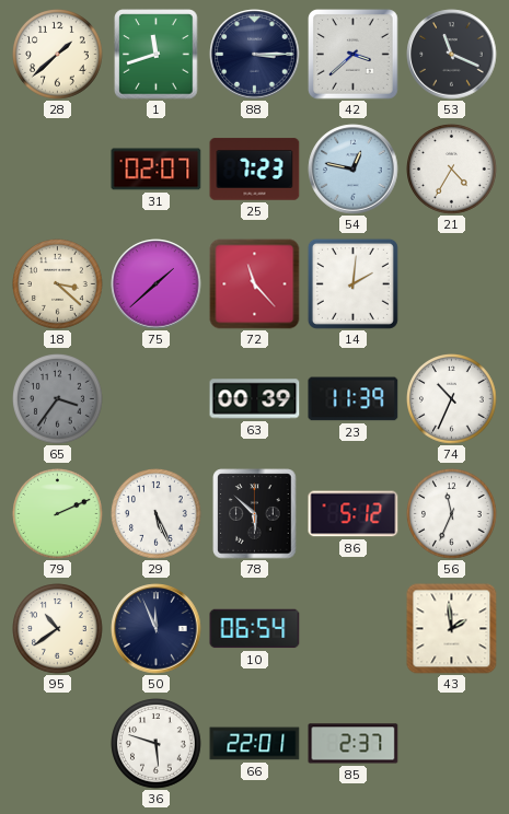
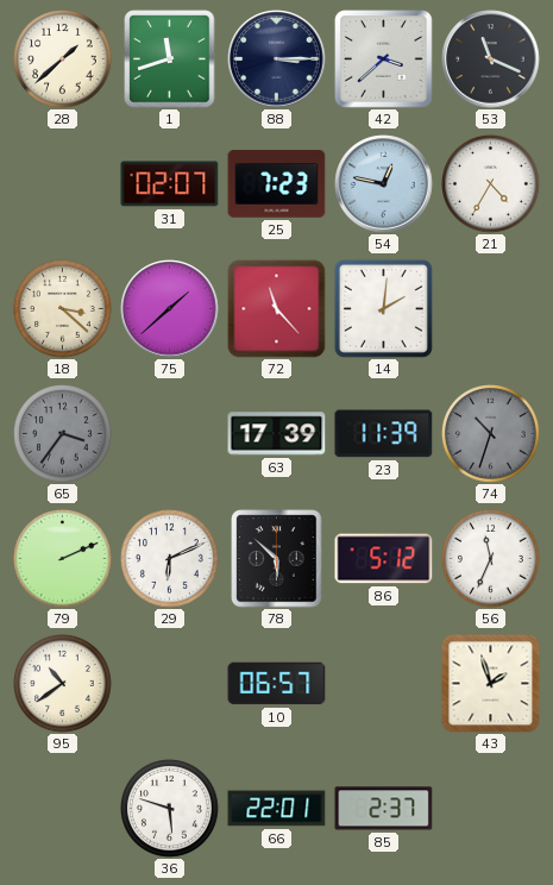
63: 00:39 -> 17:39 (277, 434)
74: 10:34 -> 10:33 (491, 434)
74 dial: white -> grey (491, 434)
29: 5:26 -> 6:11 (170, 559)
50: 11:56 -> none (157, 629)
10: 06:54 -> 06:57 (277, 684)
43: 1:59 -> 1:57 (491, 684)
